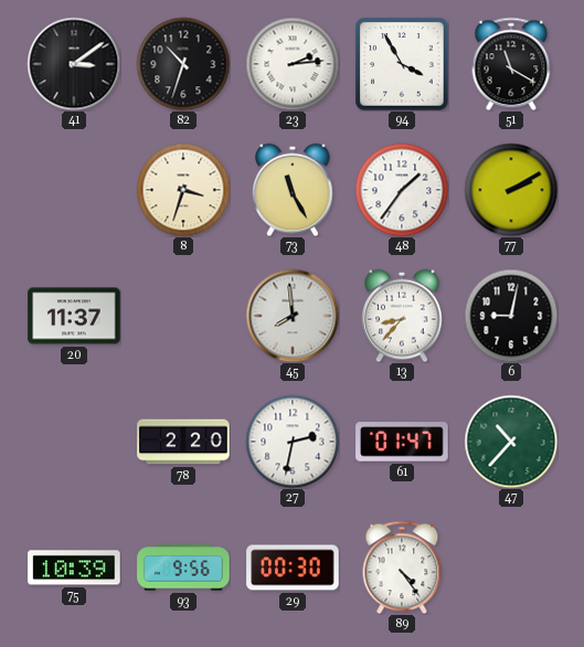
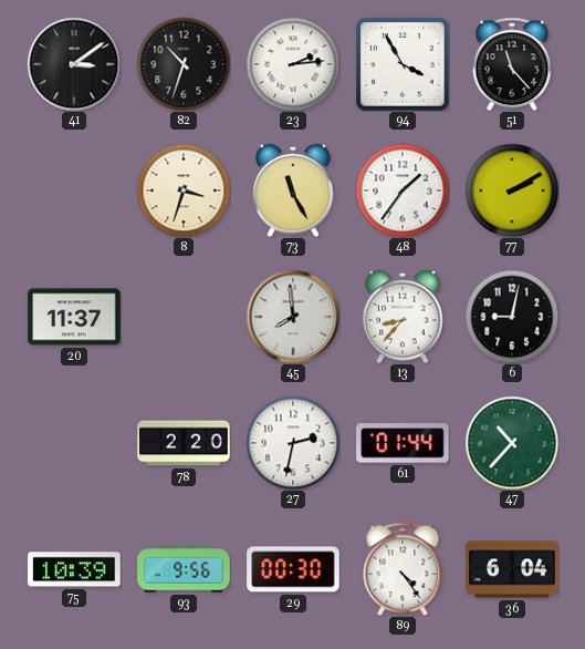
51: 11:20 -> 11:23 (512, 64)
61: 01:47 -> 01:44 (403, 443)
36: none -> 6:04 (512, 569)
